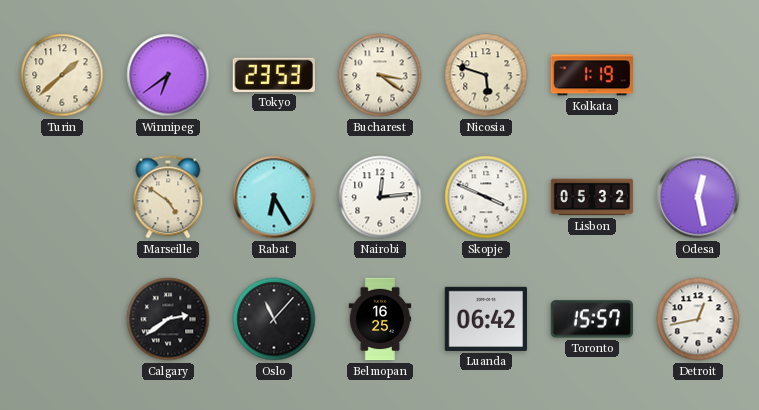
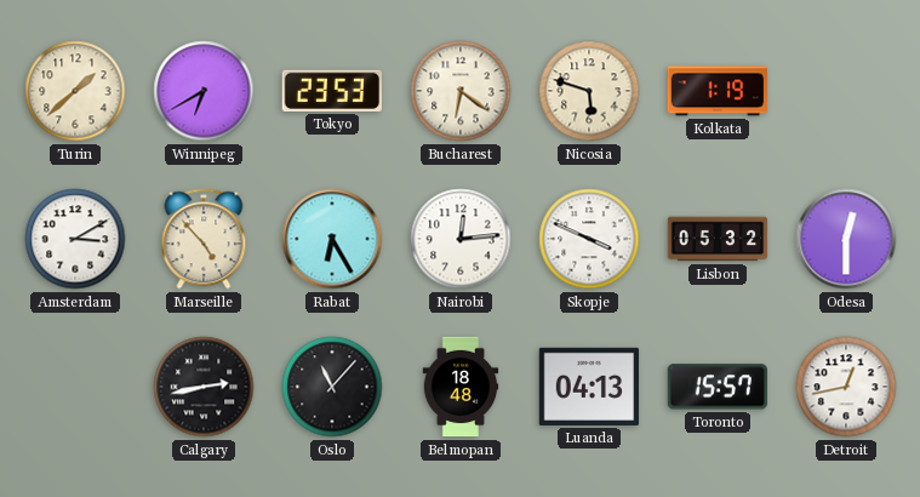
Winnipeg: 6:39 -> 6:40 (204, 91)
Bucharest: 3:21 -> 6:21 (461, 91)
Amsterdam: none -> 3:10 (75, 239)
Marseille: 4:51 -> 4:53 (204, 239)
Odesa: 12:28 -> 12:30 (846, 239)
Calgary: 2:39 -> 2:43 (204, 387)
Belmopan: 16:25 -> 18:48 (461, 387)
Luanda: 06:42 -> 04:13 (588, 387)
